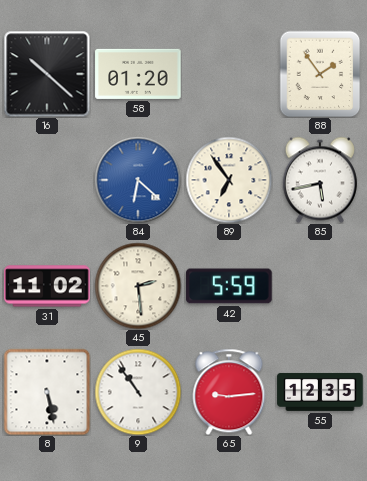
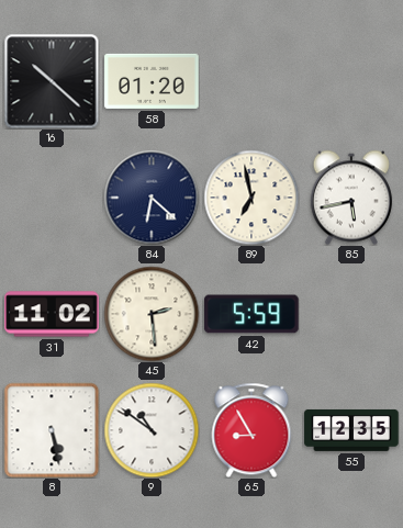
88: 1:54 -> none (320, 74)
84 dial: blue -> navy (152, 198)
89: 6:54 -> 6:58 (251, 198)
9: 10:54 -> 10:51 (152, 430)
65: 9:14 -> 8:55 (251, 430)
